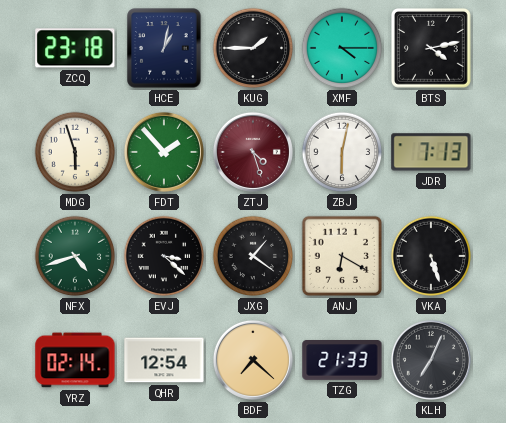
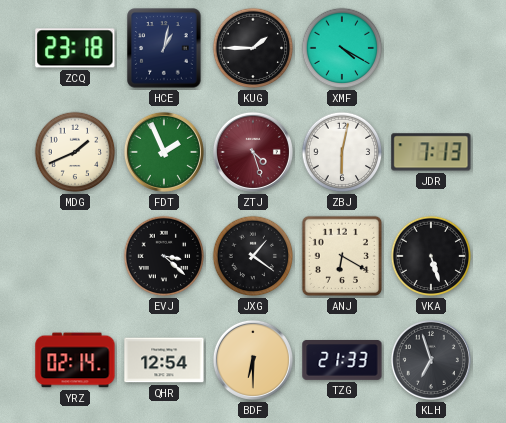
XMF: 4:15 -> 4:20 (342, 48)
BTS: 4:13 -> none (432, 49)
MDG: 5:57 -> 1:41 (75, 152)
FDT: 1:53 -> 1:56 (164, 152)
NFX: 4:42 -> none (75, 256)
BDF: 7:22 -> 6:30 (253, 360)
KLH: 7:04 -> 6:57 (431, 360)
